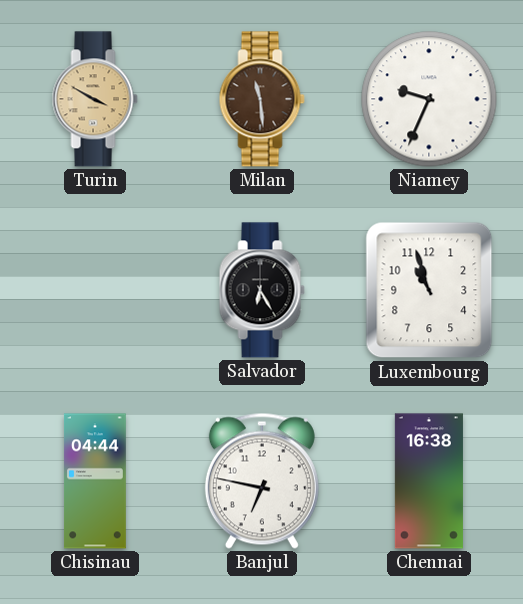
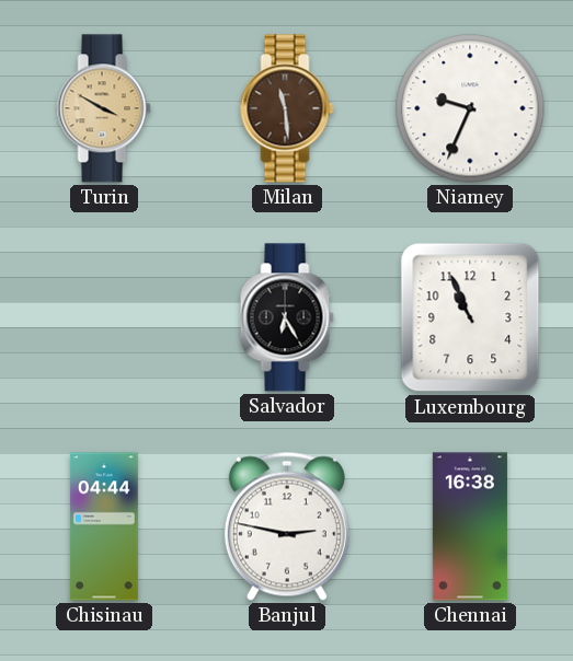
Luxembourg: 10:57 -> 10:56 (470, 317)
Banjul: 6:47 -> 2:47 (287, 526)
